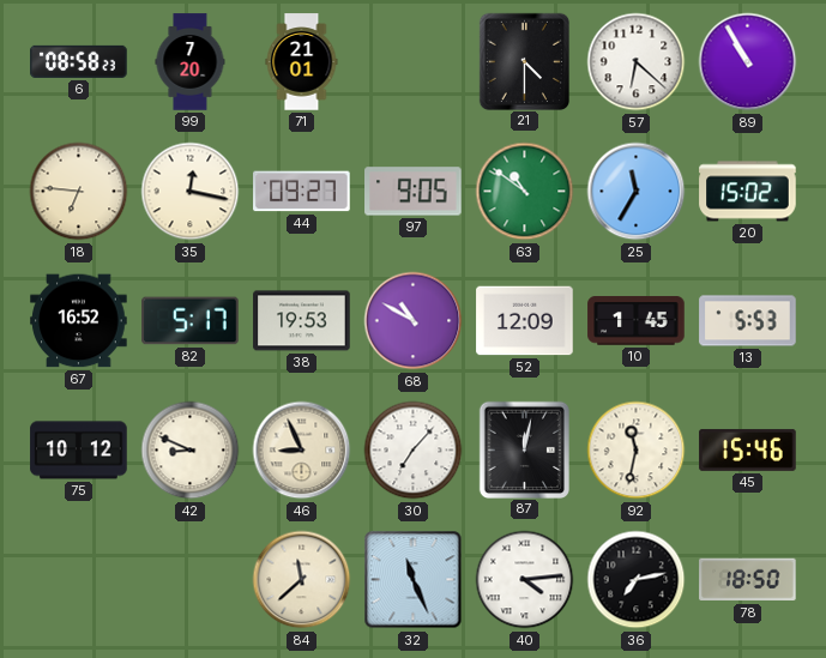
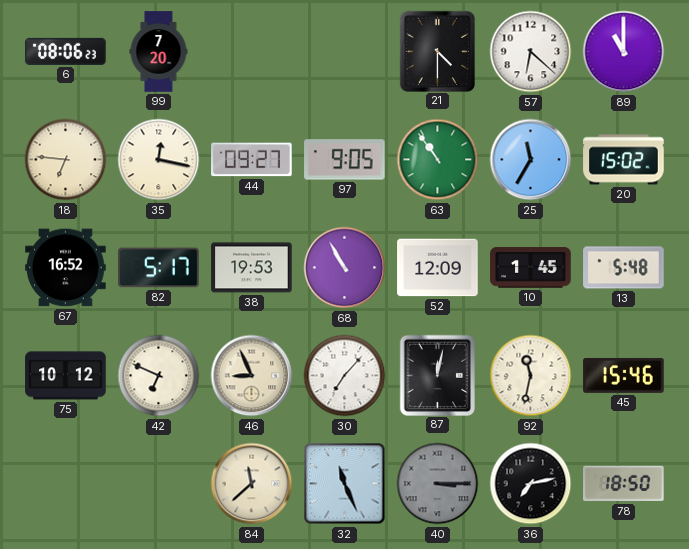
6: 08:58 -> 08:06 (66, 51)
71: 21:01 -> none (302, 62)
89: 10:55 -> 11:00 (624, 52)
63: 10:51 -> 10:54 (438, 160)
68: 10:50 -> 10:55 (345, 268)
13: 5:53 -> 5:48 (624, 268)
42: 8:49 -> 6:49 (159, 376)
40: 4:14 -> 3:15 (438, 484)
40 dial: white -> grey (438, 484)
